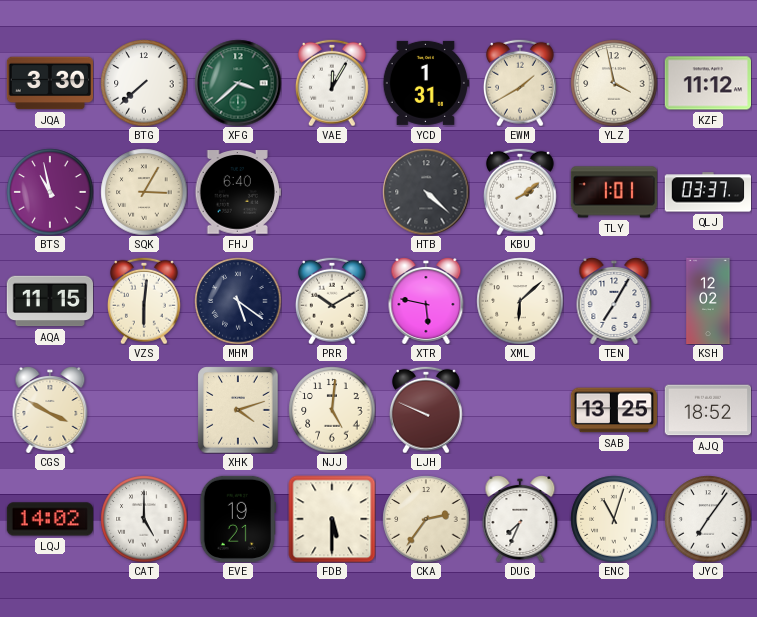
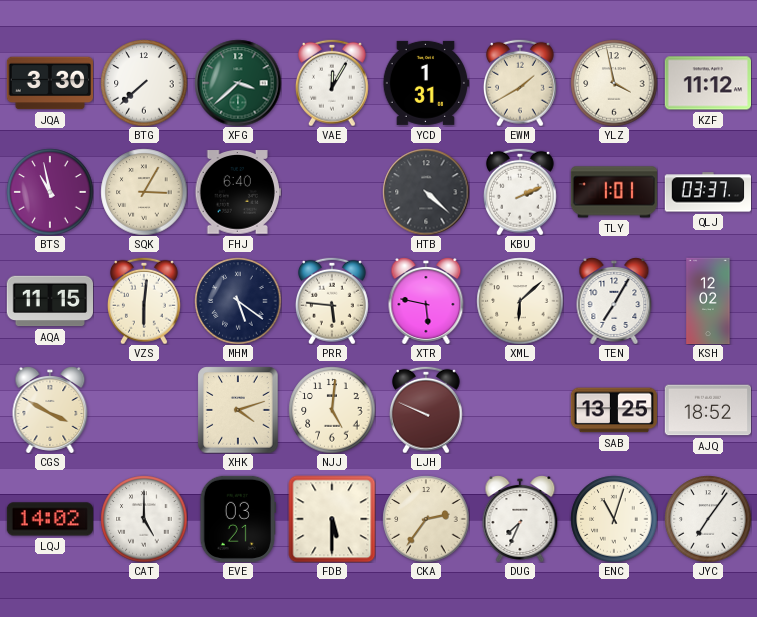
KBU: 2:09 -> 2:11 (520, 192)
PRR: 10:10 -> 5:46 (332, 301)
EVE: 19:21 -> 03:21 (237, 518)
